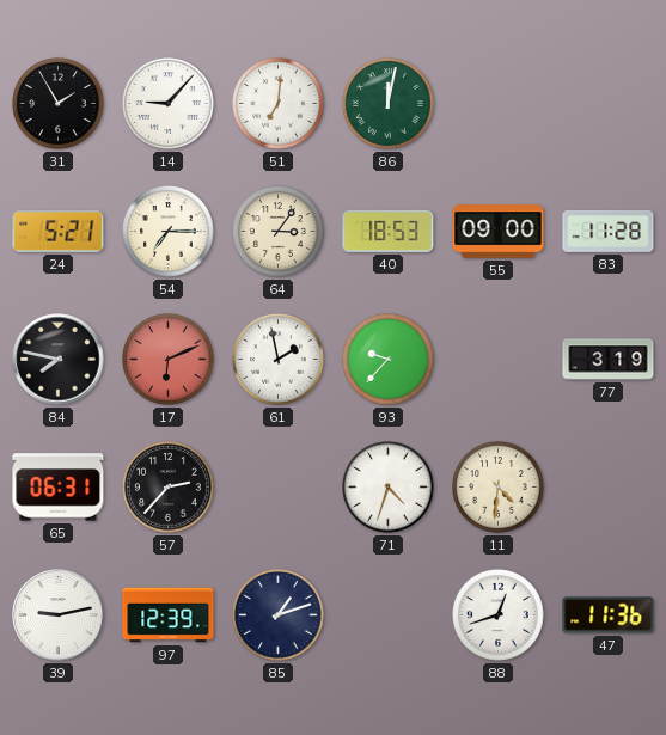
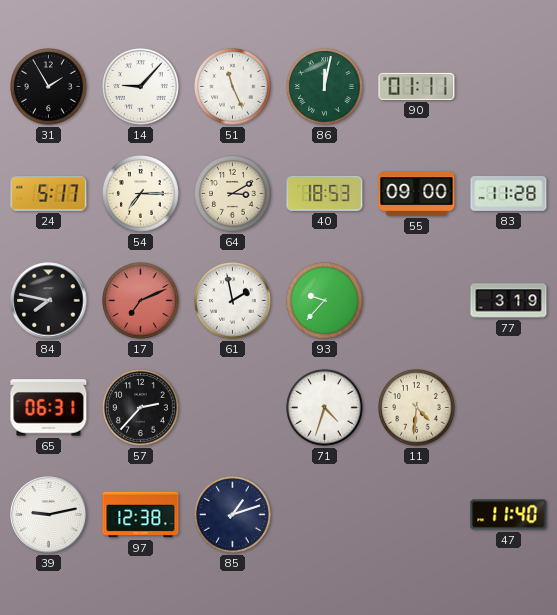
51: 7:01 -> 11:26 (233, 87)
90: none -> 01:11 (417, 86)
24: 5:21 -> 5:17 (49, 194)
64: 3:06 -> 3:10 (233, 194)
17: 6:11 -> 7:11 (141, 301)
97: 12:39 -> 12:38 (141, 515)
88: 12:42 -> none (499, 615)
47: 11:36 -> 11:40 (509, 515)
